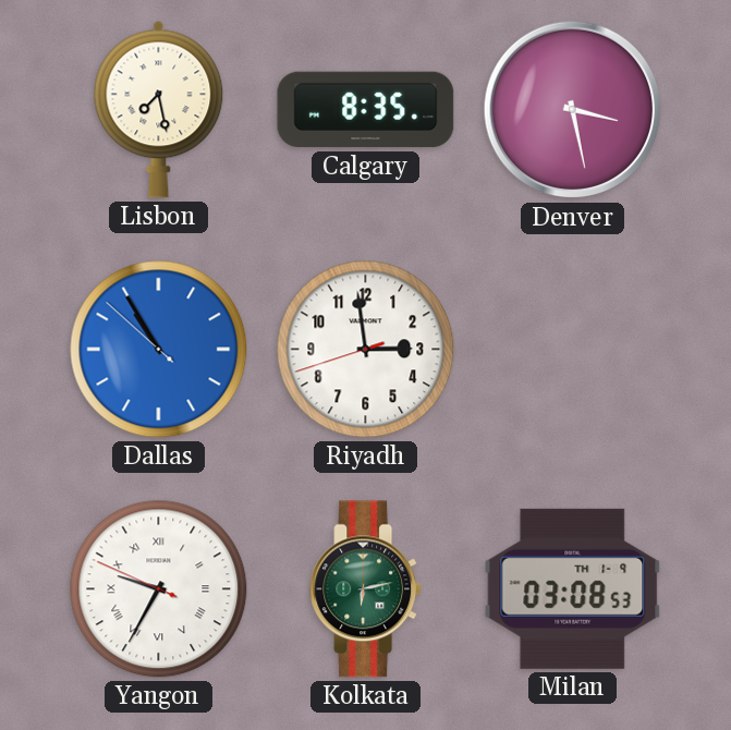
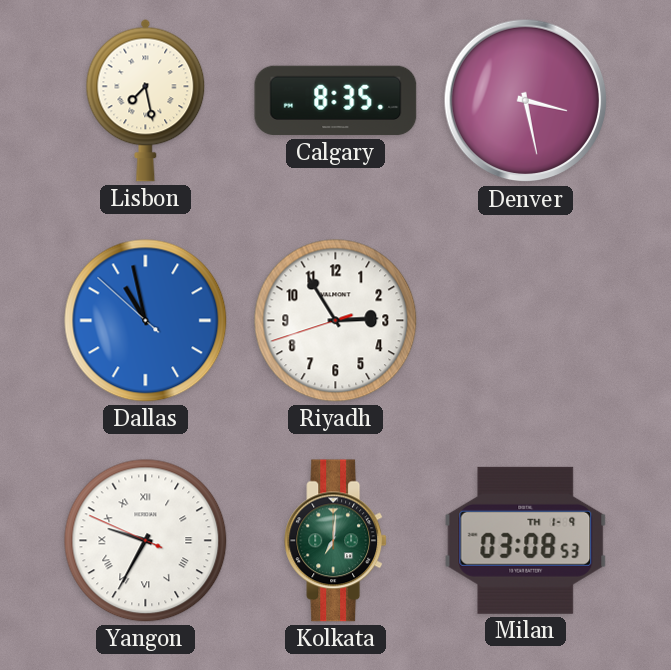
Dallas: 10:54 -> 10:57 (146, 321)
Riyadh: 2:58 -> 2:54 (336, 321)
Kolkata: 6:13 -> 7:01 (336, 541)
